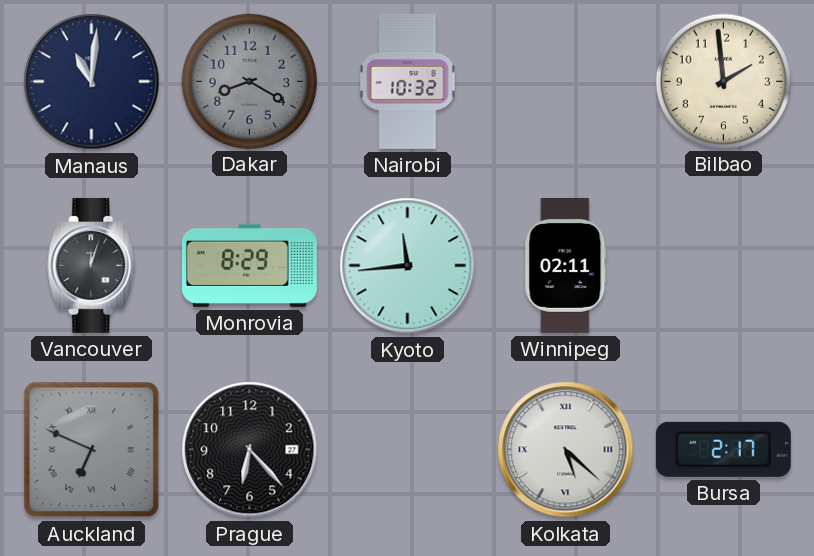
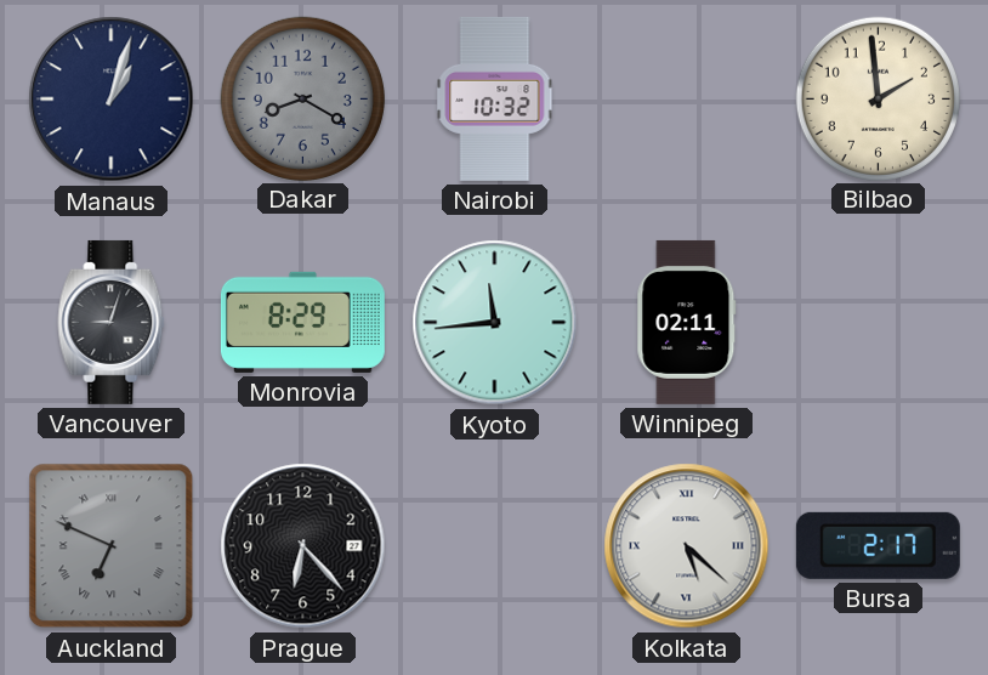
Manaus: 11:01 -> 1:03 (112, 100)
Vancouver: 12:03 -> 9:03 (112, 322)
